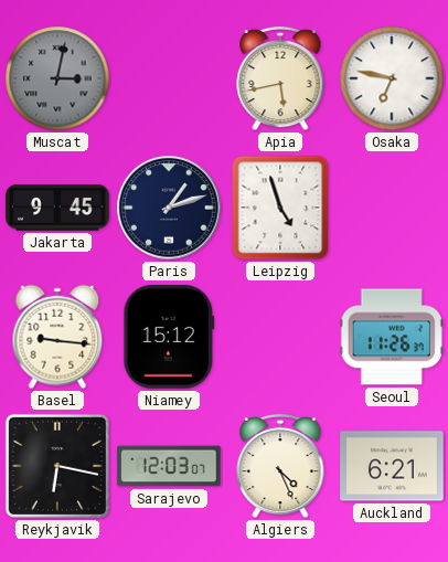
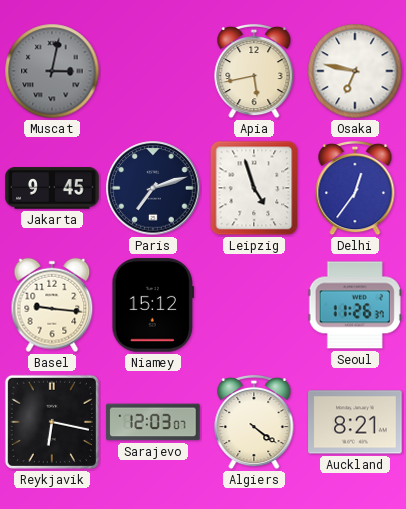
Paris: 1:12 -> 7:12 (153, 188)
Delhi: none -> 12:36 (355, 188)
Algiers: 4:26 -> 4:21 (254, 422)
Auckland: 6:21 -> 8:21 (355, 422)
